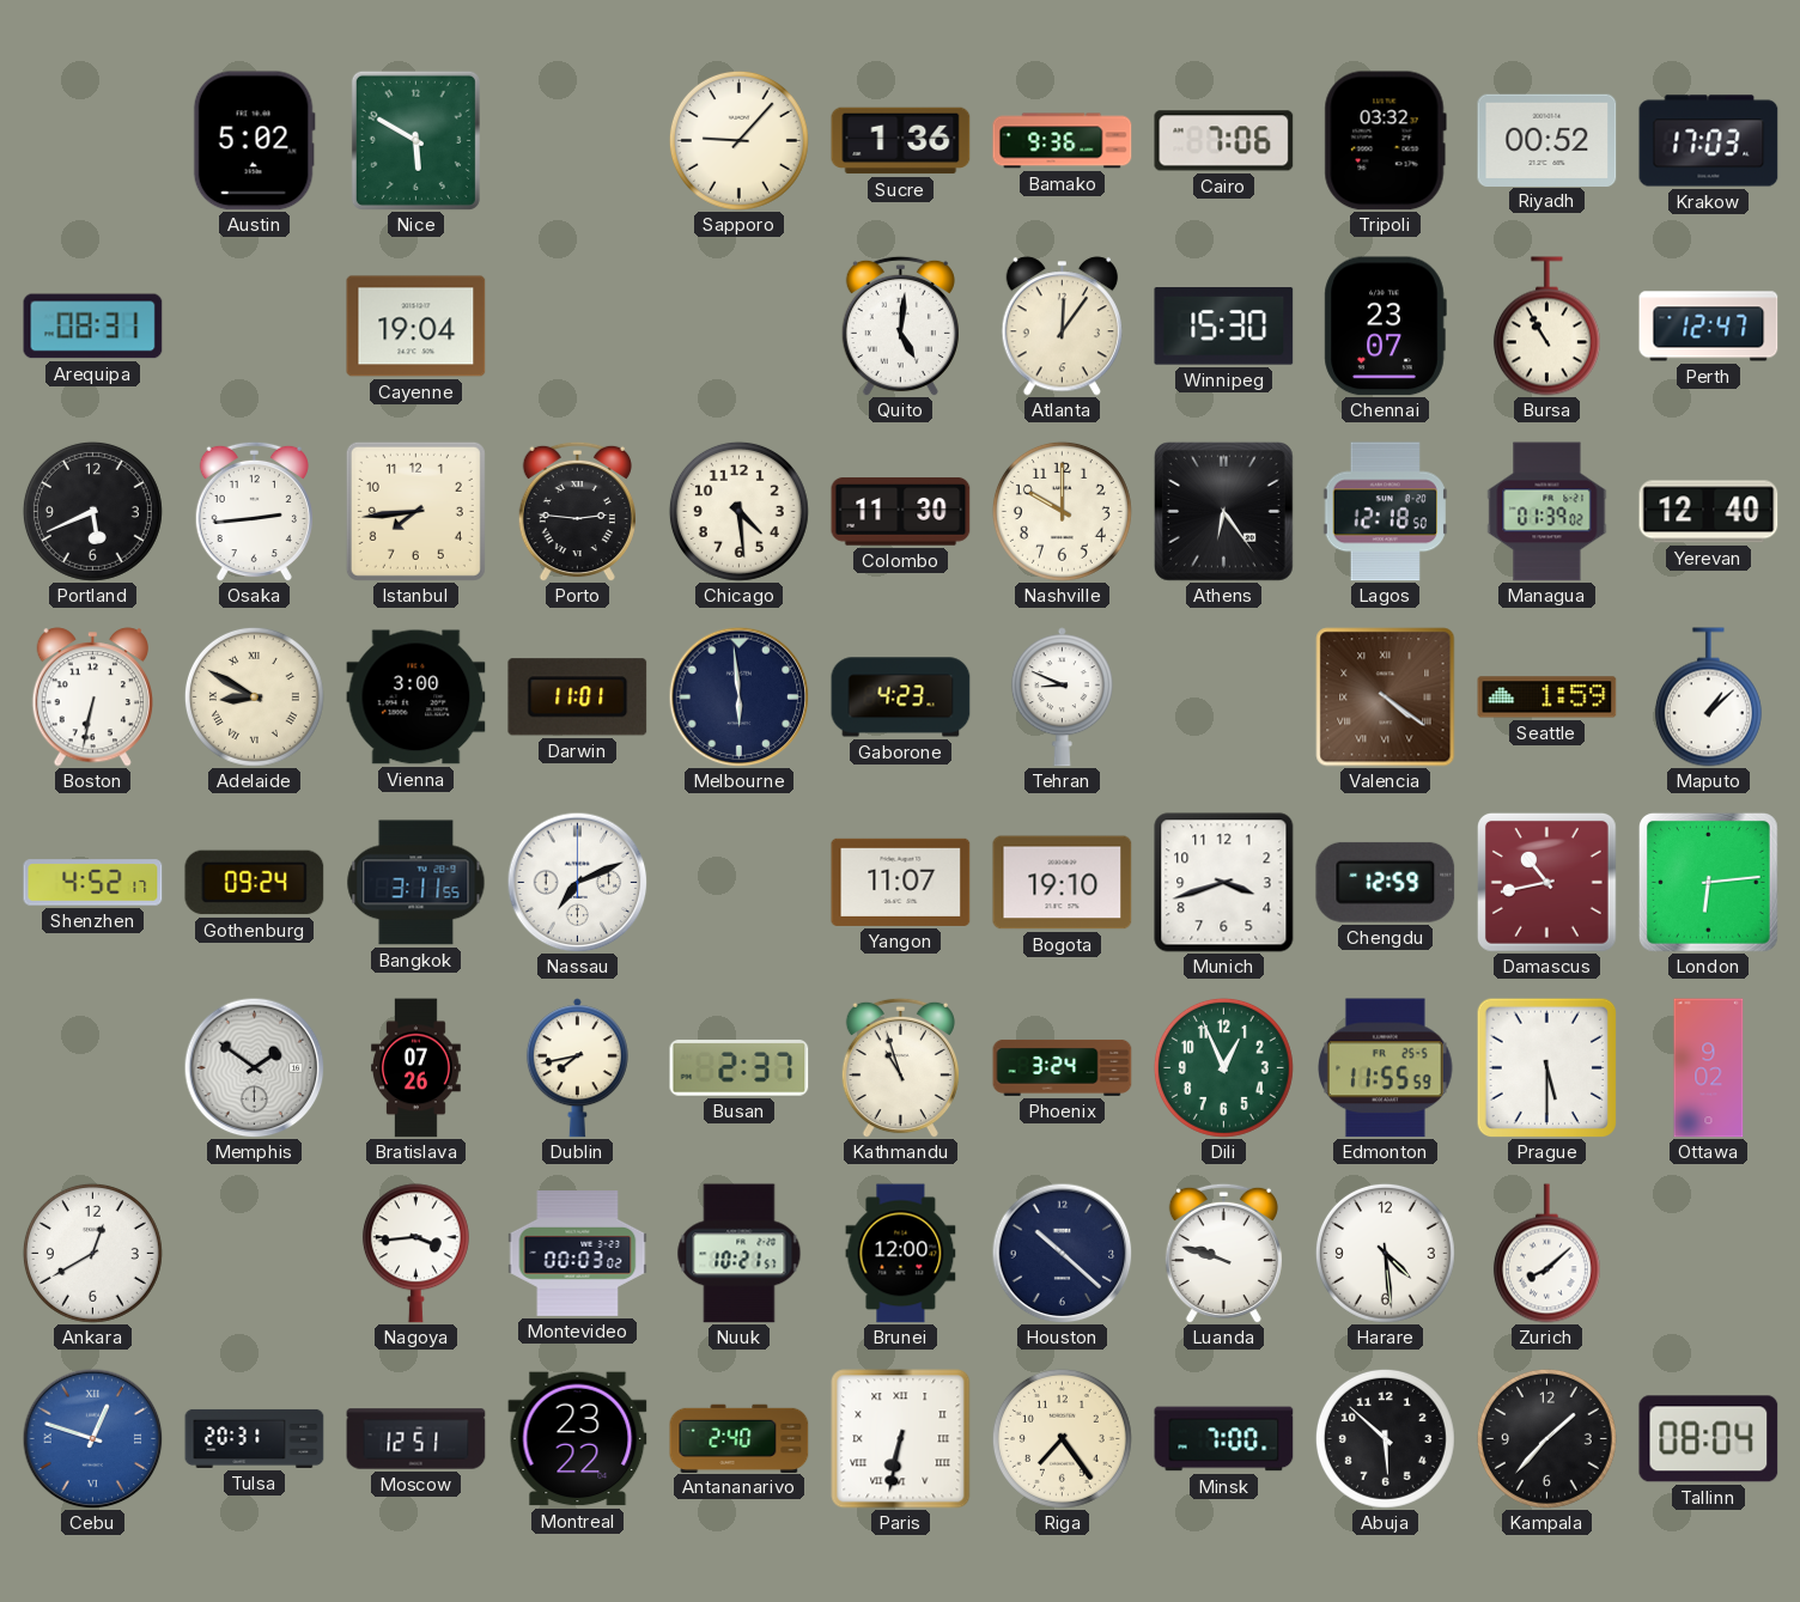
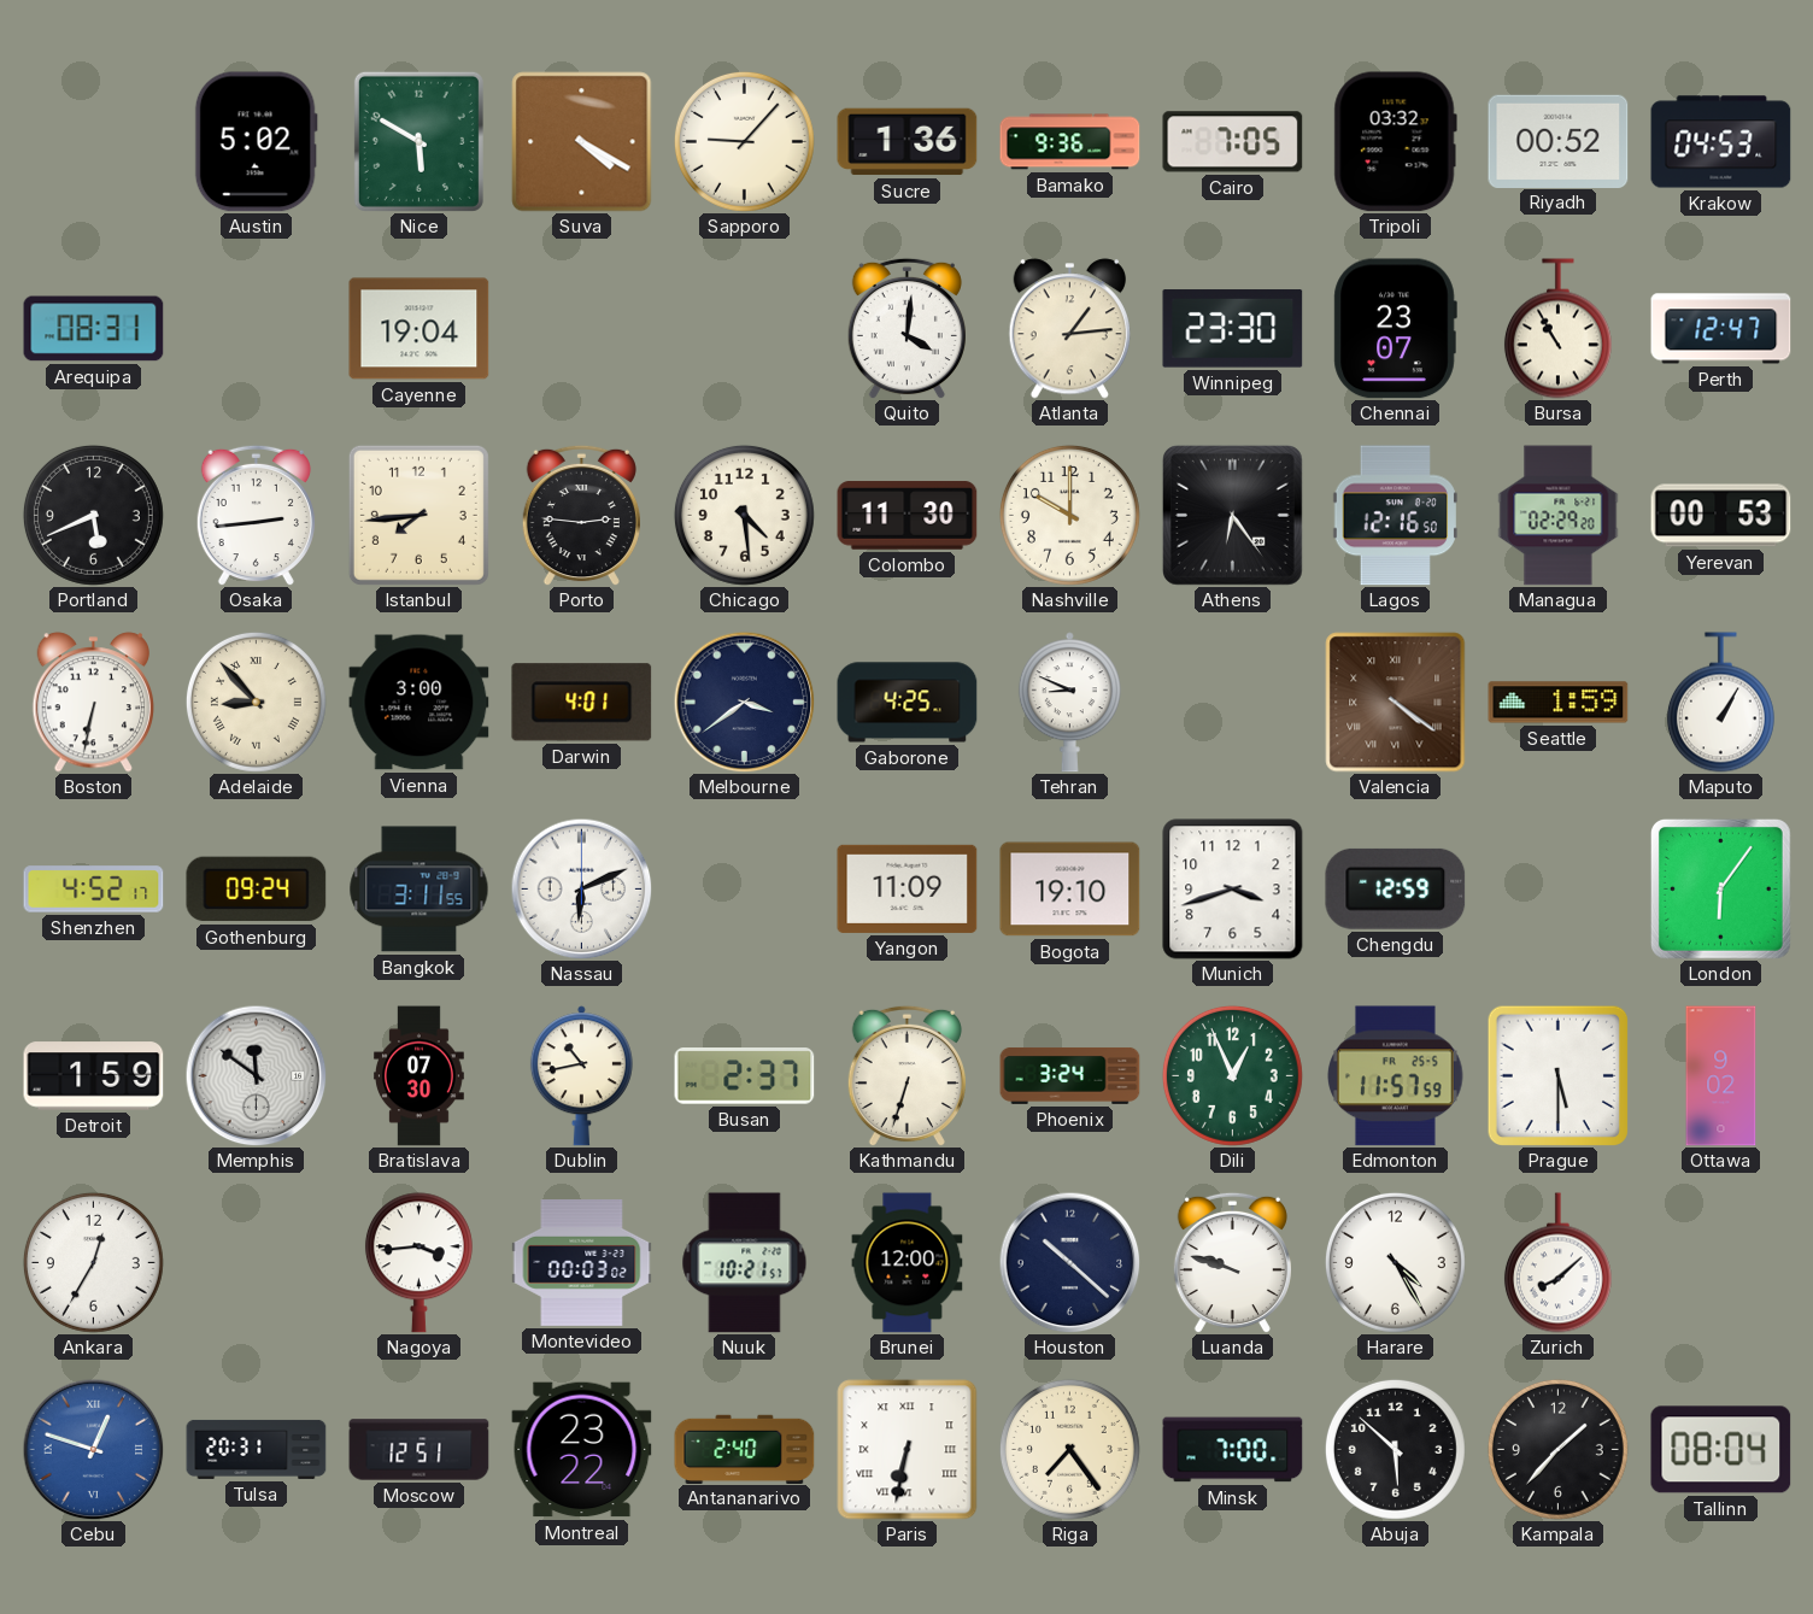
Suva: none -> 4:20 (582, 142)
Cairo: 7:06 -> 7:05 (1233, 142)
Krakow: 17:03 -> 04:53 (1721, 142)
Quito: 5:01 -> 4:01 (906, 328)
Atlanta: 12:06 -> 1:14 (1069, 329)
Winnipeg: 15:30 -> 23:30 (1233, 329)
Lagos: 12:18 -> 12:16 (1395, 516)
Managua: 01:39 -> 02:29 (1559, 516)
Yerevan: 12:40 -> 00:53 (1721, 516)
Adelaide: 8:50 -> 8:53 (256, 702)
Darwin: 11:01 -> 4:01 (582, 703)
Melbourne: 5:59 -> 3:39 (744, 702)
Gaborone: 4:23 -> 4:25 (908, 703)
Maputo: 1:08 -> 1:05 (1720, 703)
Nassau: 7:11 -> 6:11 (581, 888)
Yangon: 11:07 -> 11:09 (908, 888)
Damascus: 10:43 -> none (1546, 882)
London: 6:14 -> 6:06 (1720, 888)
Detroit: none -> 1:59 (94, 1076)
Memphis: 1:51 -> 11:51 (256, 1075)
Bratislava: 07:26 -> 07:30 (419, 1076)
Dublin: 7:43 -> 10:43 (581, 1076)
Kathmandu: 10:57 -> 6:33 (906, 1075)
Edmonton: 11:55 -> 11:57 (1396, 1076)
Ankara: 12:40 -> 12:35 (93, 1262)
Harare: 4:29 -> 4:25 (1395, 1262)
